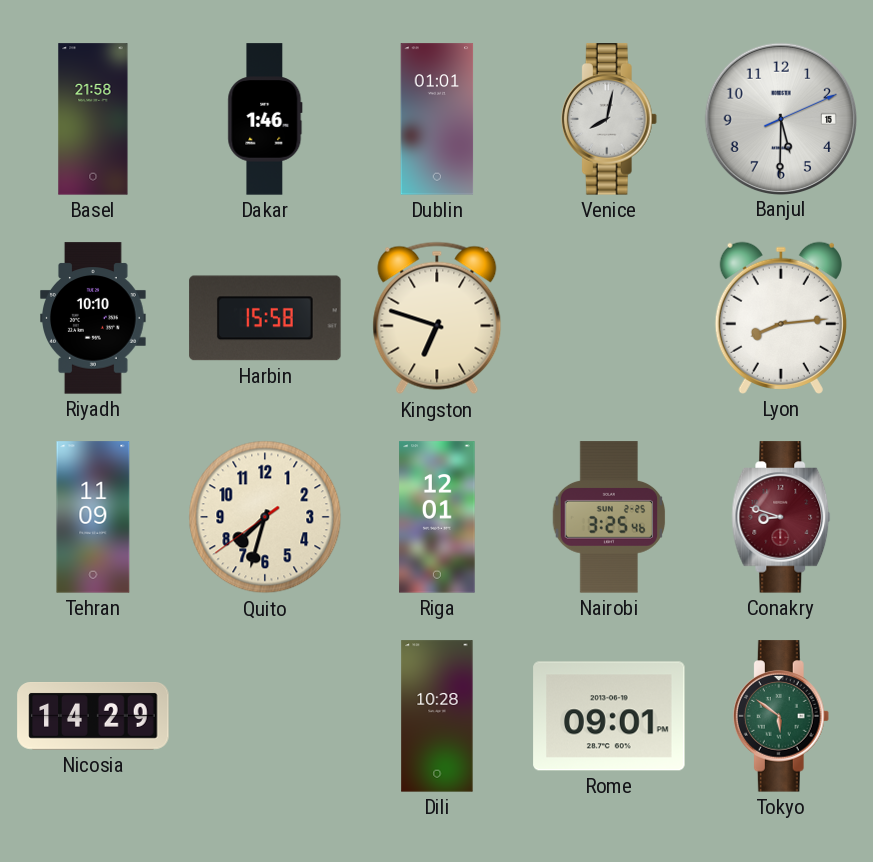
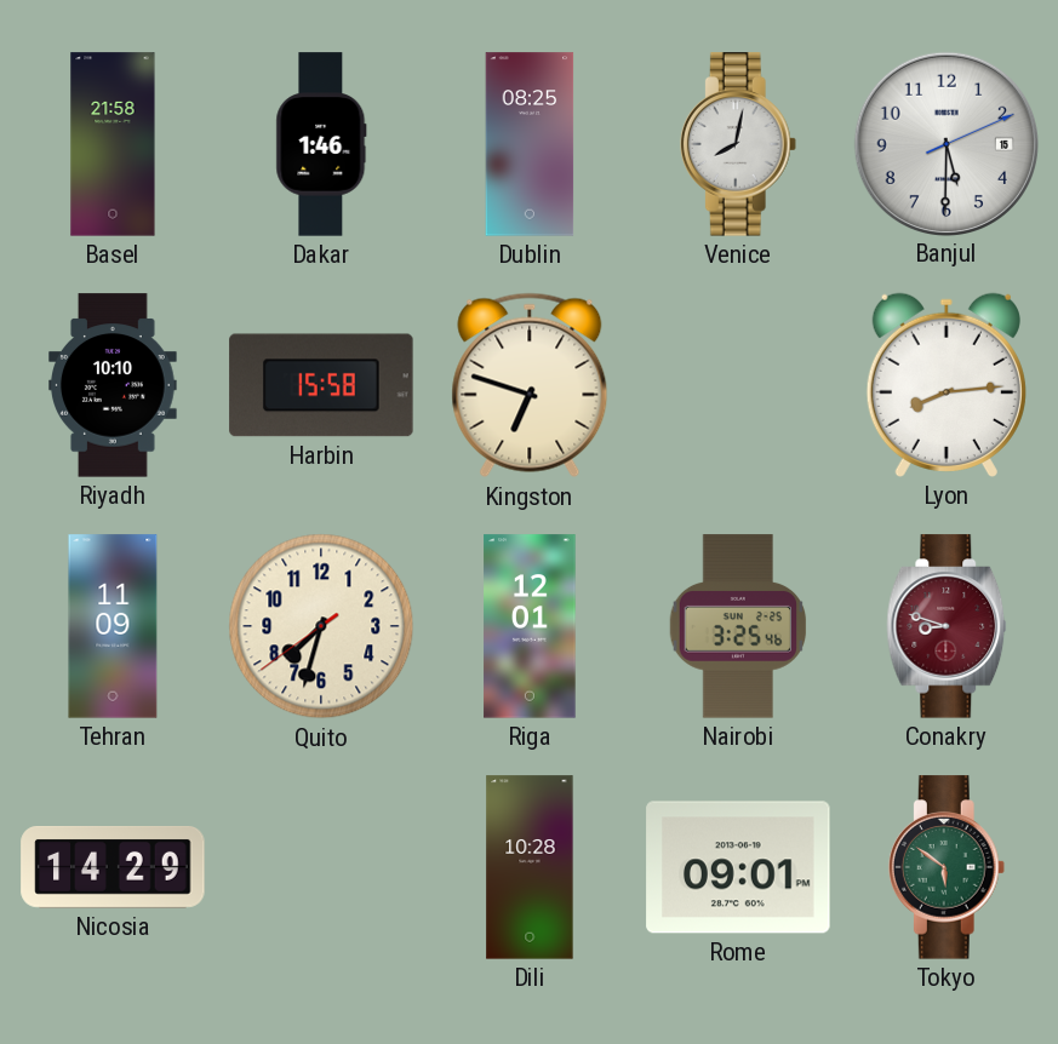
Dublin: 01:01 -> 08:25 (530, 144)
